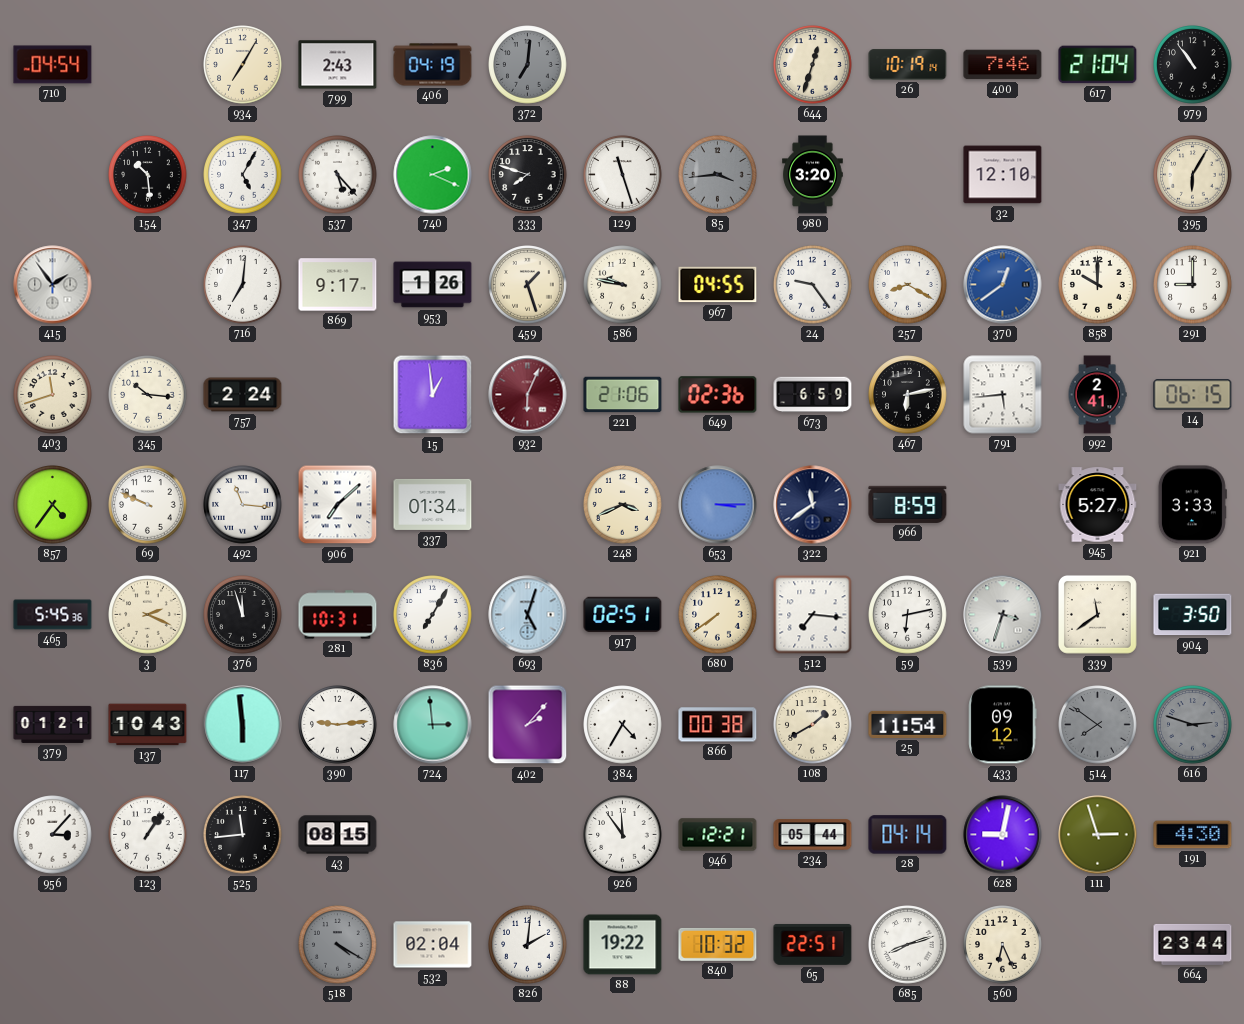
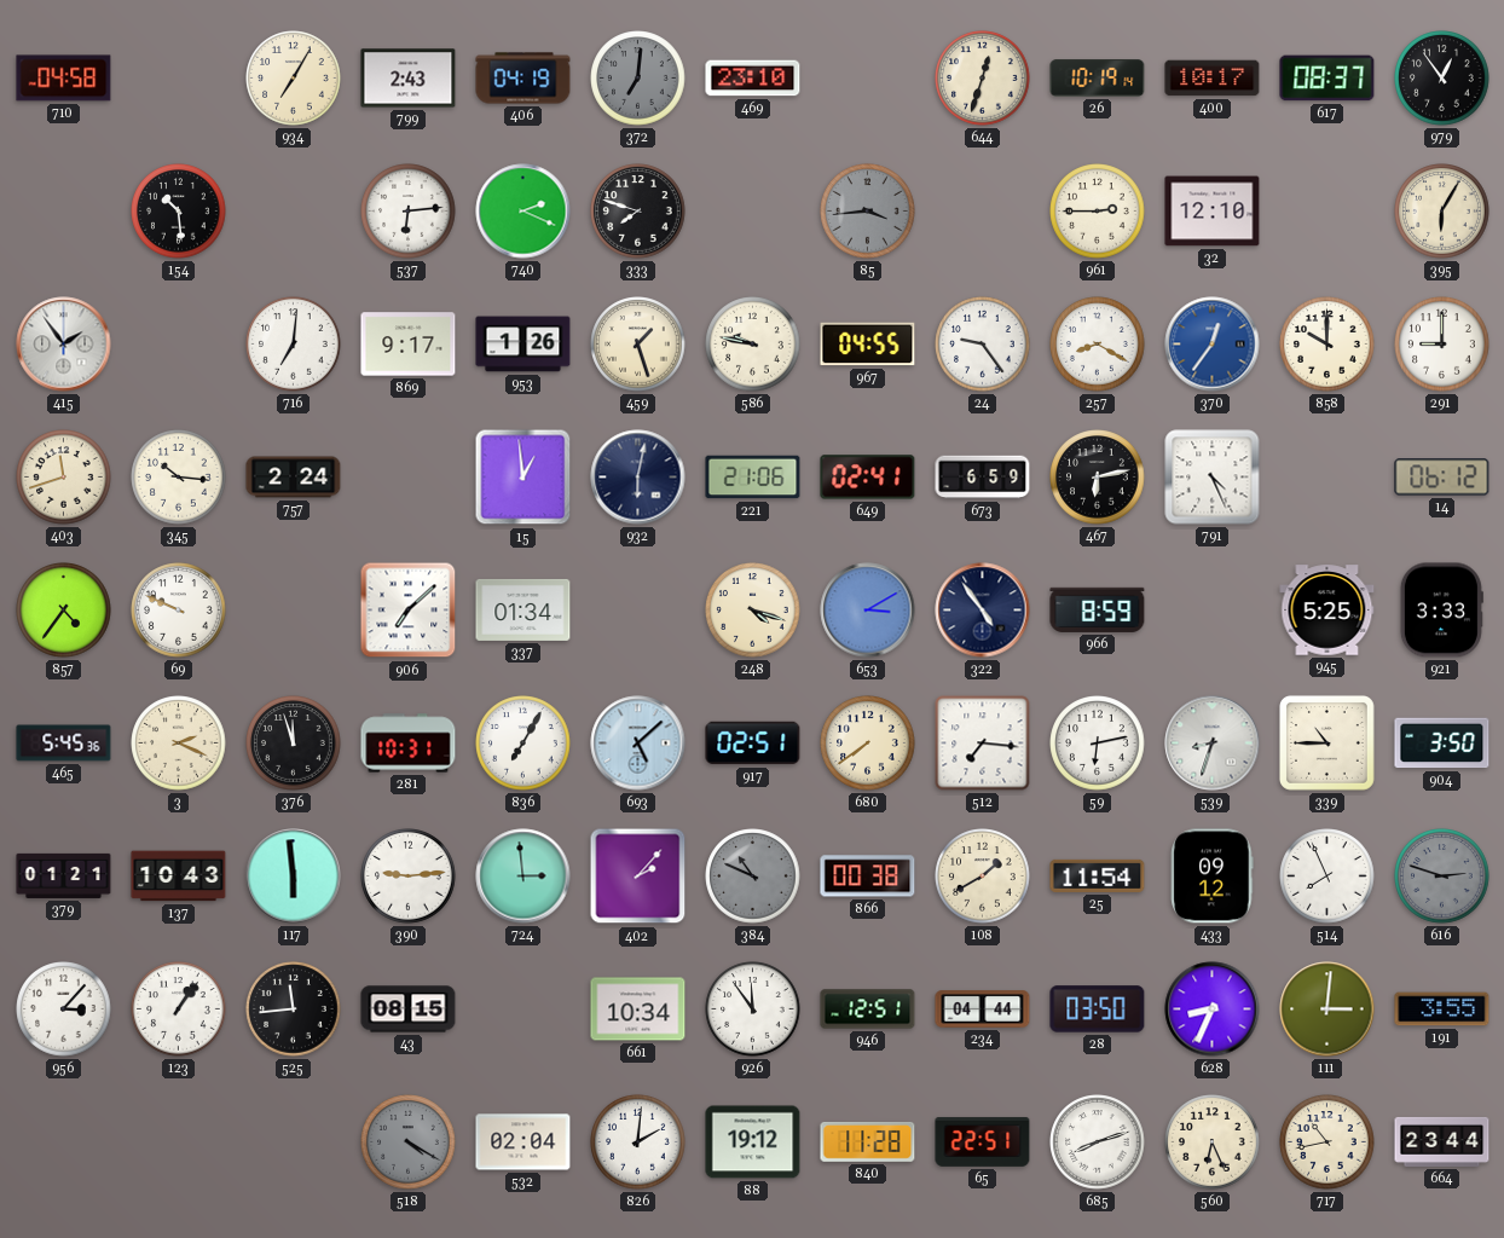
710: 04:54 -> 04:58 (64, 79)
469: none -> 23:10 (753, 79)
400: 7:46 -> 10:17 (1213, 79)
617: 21:04 -> 08:37 (1327, 79)
979: 10:54 -> 12:54 (1442, 79)
347: 5:05 -> none (243, 175)
537: 5:23 -> 6:14 (409, 212)
129: 11:27 -> none (623, 175)
980: 3:20 -> none (813, 175)
961: none -> 2:45 (1098, 212)
370: 12:39 -> 12:36 (1213, 345)
932: 6:04 -> 6:02 (638, 478)
932 dial: burgundy -> navy (638, 478)
649: 02:36 -> 02:41 (868, 478)
791: 5:44 -> 4:26 (1213, 478)
992: 2:41 -> none (1097, 395)
14: 06:15 -> 06:12 (1442, 478)
492: 11:16 -> none (243, 505)
248: 3:41 -> 4:18 (753, 611)
653: 3:15 -> 3:10 (868, 611)
322: 11:39 -> 4:54 (983, 611)
945: 5:27 -> 5:25 (1327, 611)
693: 5:03 -> 5:08 (638, 744)
539: 3:33 -> 8:33 (1213, 744)
339: 11:39 -> 10:45 (1326, 742)
384: 4:35 -> 10:49 (753, 877)
384 dial: white -> grey (753, 877)
514: 7:51 -> 7:56 (1327, 877)
514 dial: grey -> white (1327, 877)
661: none -> 10:34 (638, 1010)
946: 12:21 -> 12:51 (868, 1010)
234: 05:44 -> 04:44 (983, 1010)
28: 04:14 -> 03:50 (1098, 1010)
628: 9:02 -> 8:34 (1213, 1010)
111: 2:57 -> 3:01 (1327, 1010)
191: 4:30 -> 3:55 (1442, 1010)
88: 19:22 -> 19:12 (753, 1142)
840: 10:32 -> 11:28 (868, 1141)
717: none -> 10:43 (1327, 1142)
